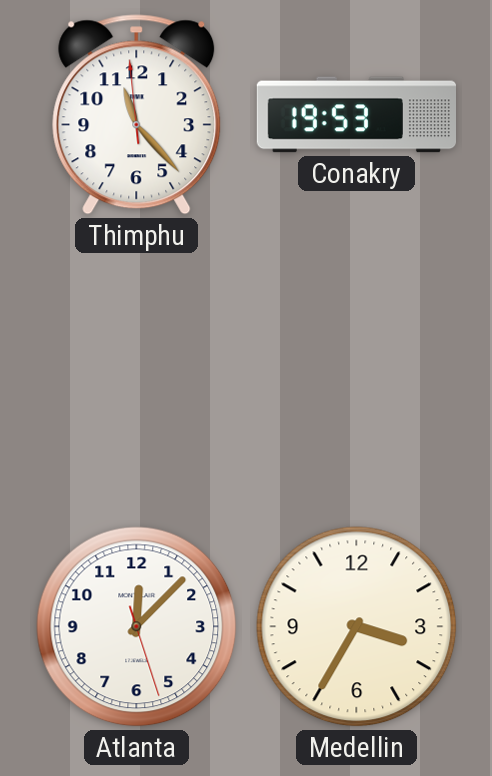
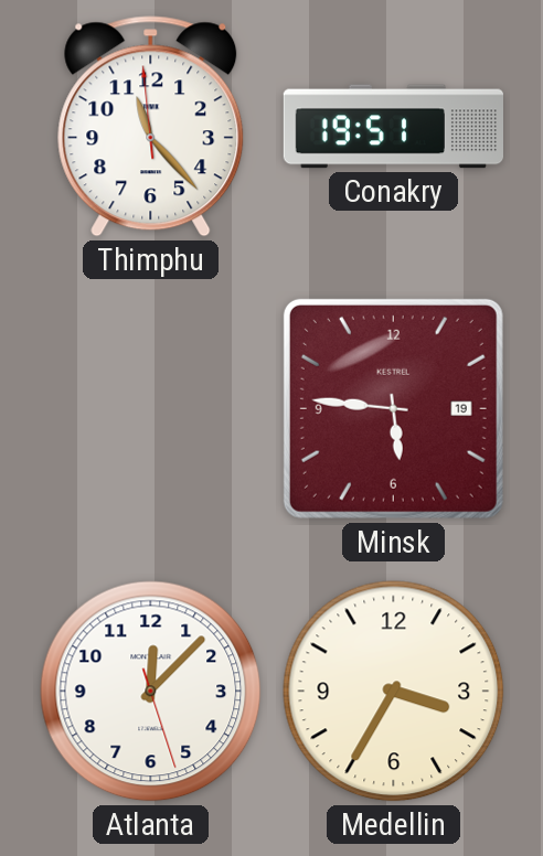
Conakry: 19:53 -> 19:51 (393, 127)
Minsk: none -> 5:46 (393, 408)
